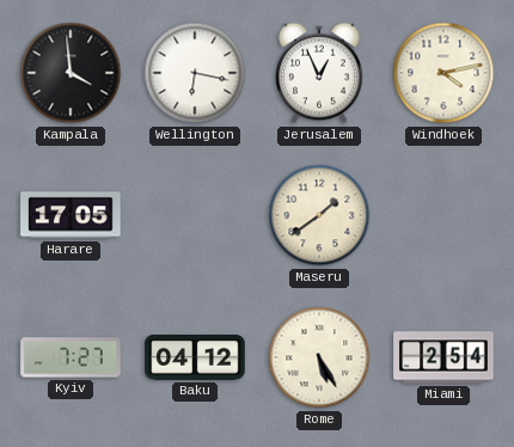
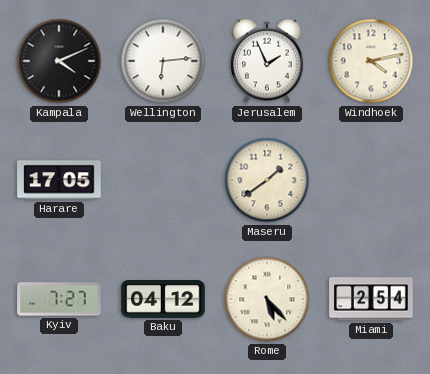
Kampala: 3:59 -> 4:11 (59, 61)
Wellington: 6:17 -> 6:14 (163, 61)
Jerusalem: 12:56 -> 1:56 (267, 61)
Rome: 5:25 -> 5:23 (267, 299)
